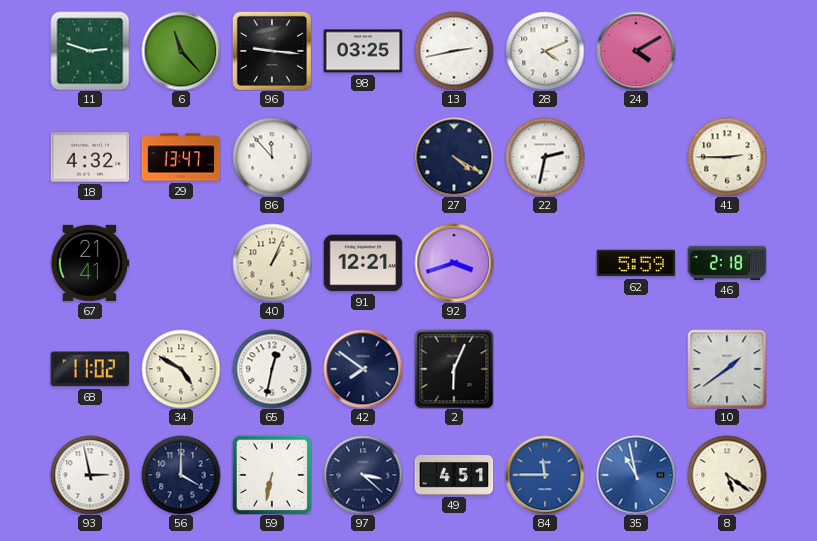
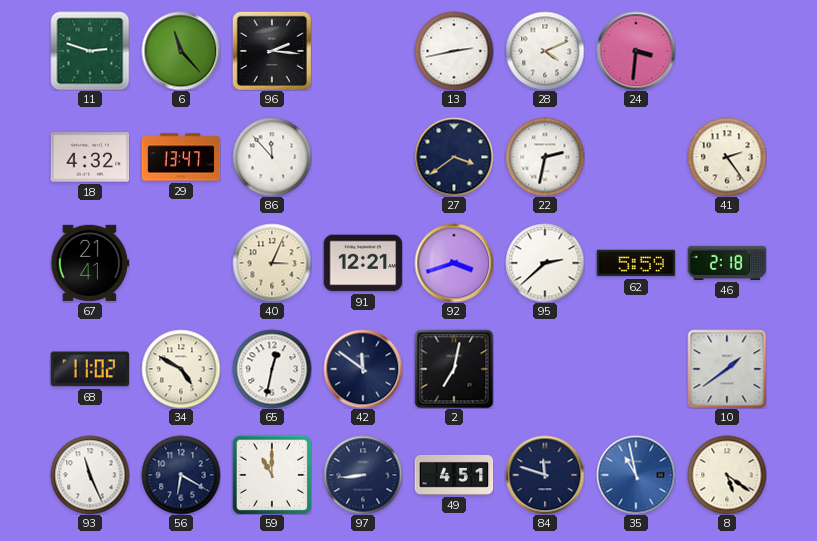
96: 9:16 -> 2:16 (272, 51)
98: 03:25 -> none (363, 51)
24: 4:10 -> 3:31 (636, 51)
27: 4:20 -> 3:39 (454, 157)
41: 2:45 -> 2:24 (727, 157)
40: 1:04 -> 3:04 (272, 263)
95: none -> 2:38 (545, 263)
42: 7:51 -> 11:51 (363, 369)
2: 6:04 -> 7:02 (454, 369)
93: 2:58 -> 11:26 (90, 475)
56: 4:00 -> 6:20 (181, 475)
59: 6:32 -> 11:00 (272, 475)
97: 3:22 -> 8:44 (363, 475)
84: 11:45 -> 11:48 (545, 475)
84 dial: blue -> navy (545, 475)
